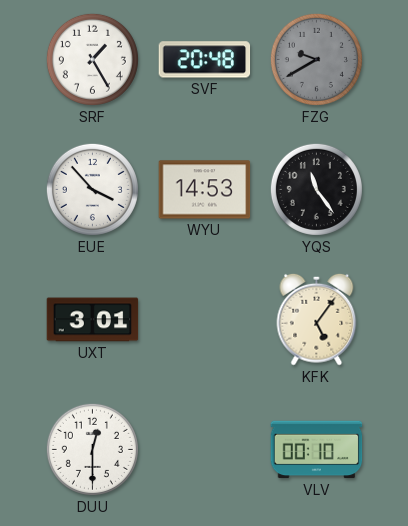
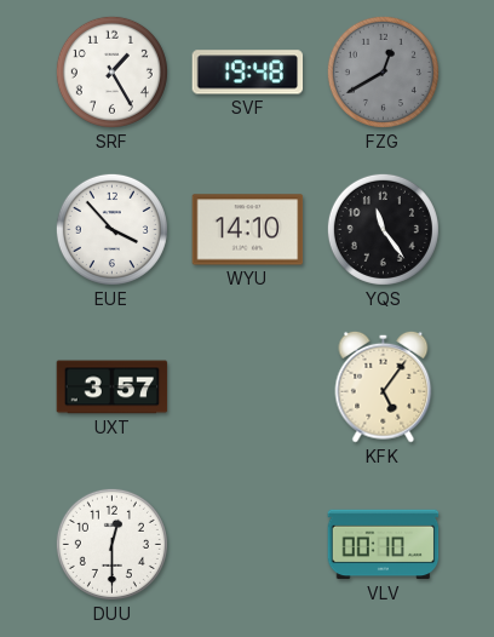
SVF: 20:48 -> 19:48 (248, 73)
FZG: 9:40 -> 12:40 (383, 71)
WYU: 14:53 -> 14:10 (248, 230)
UXT: 3:01 -> 3:57 (113, 388)
